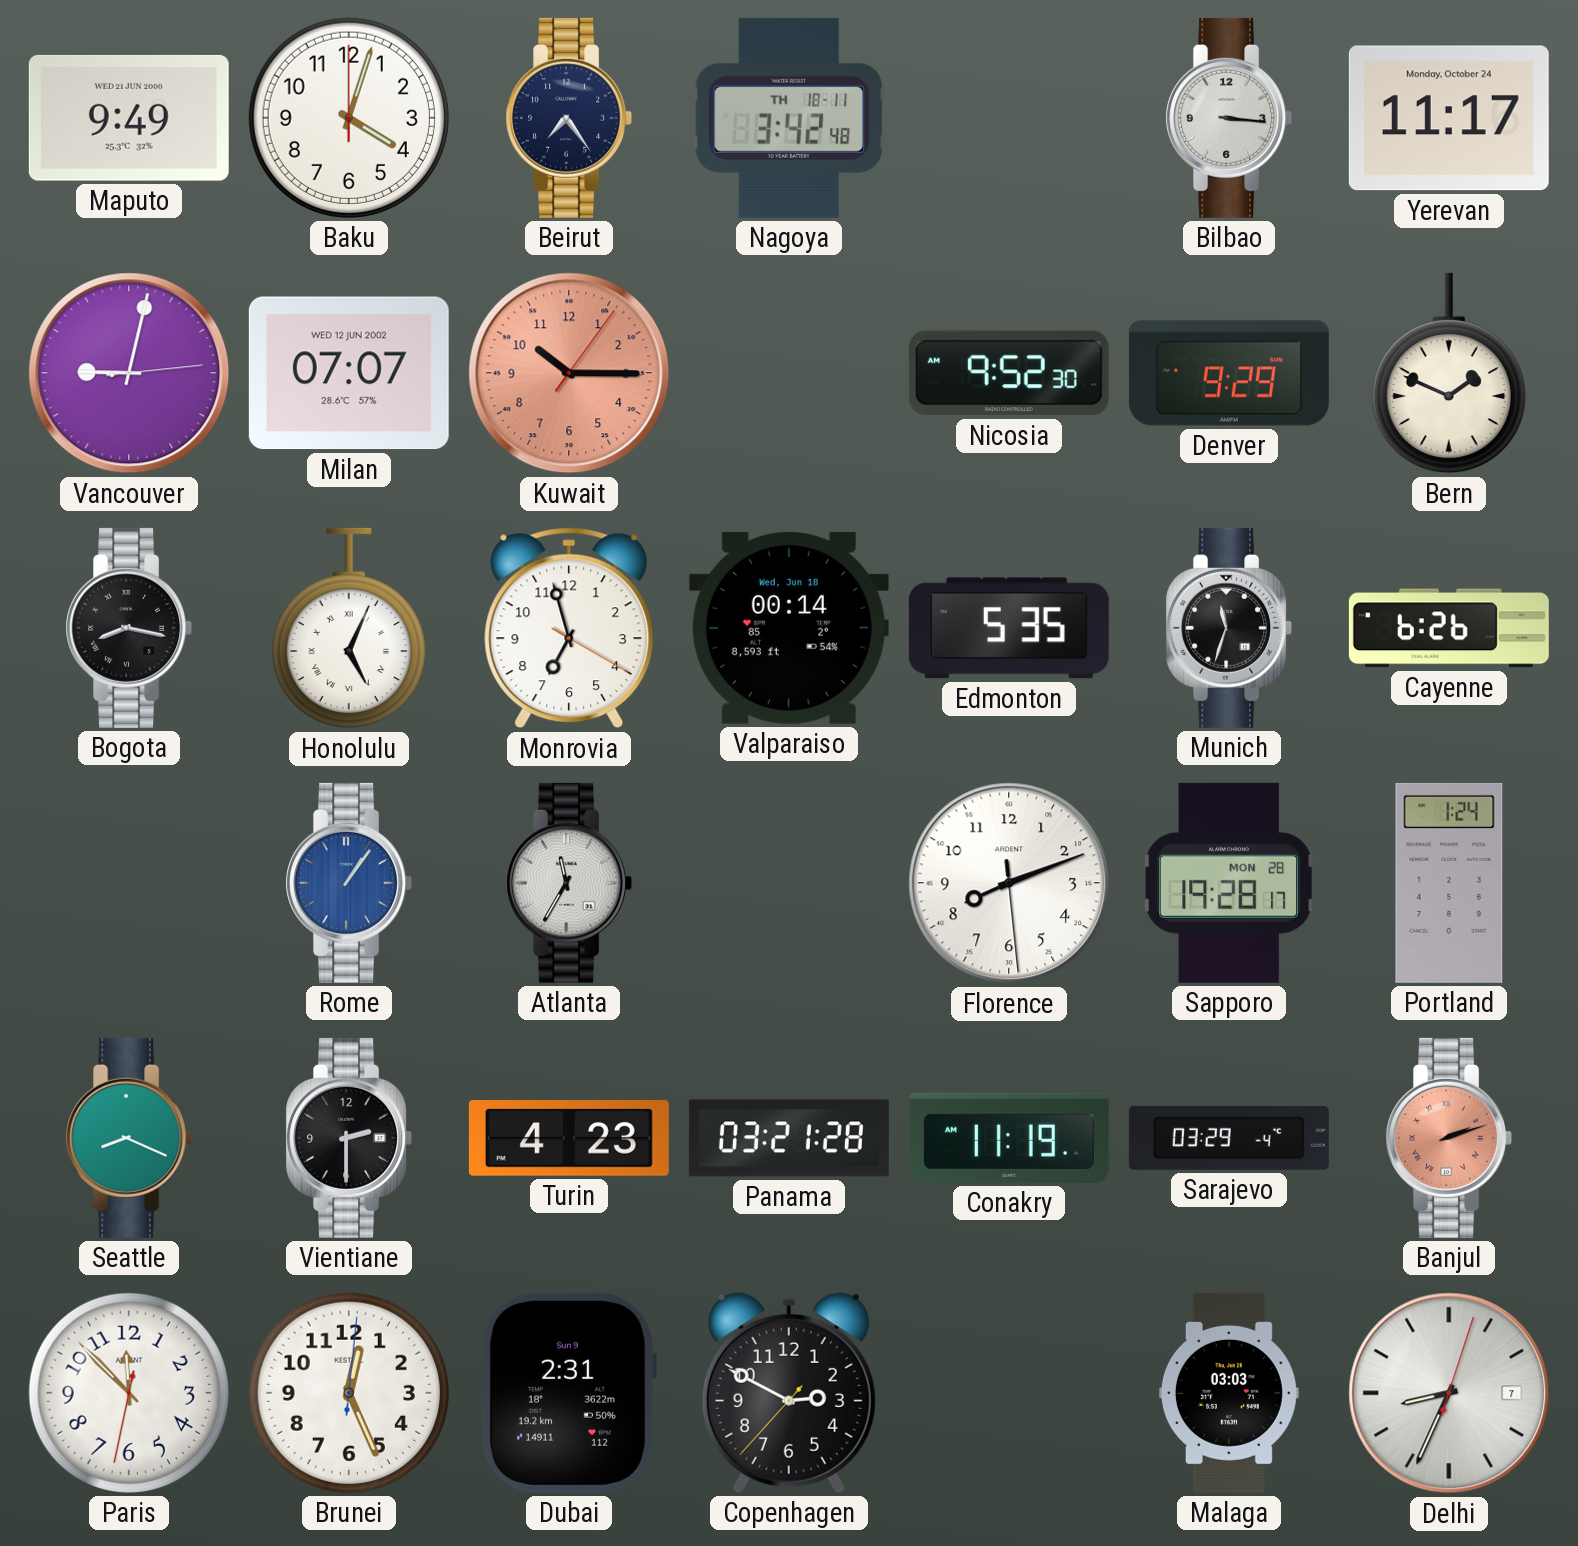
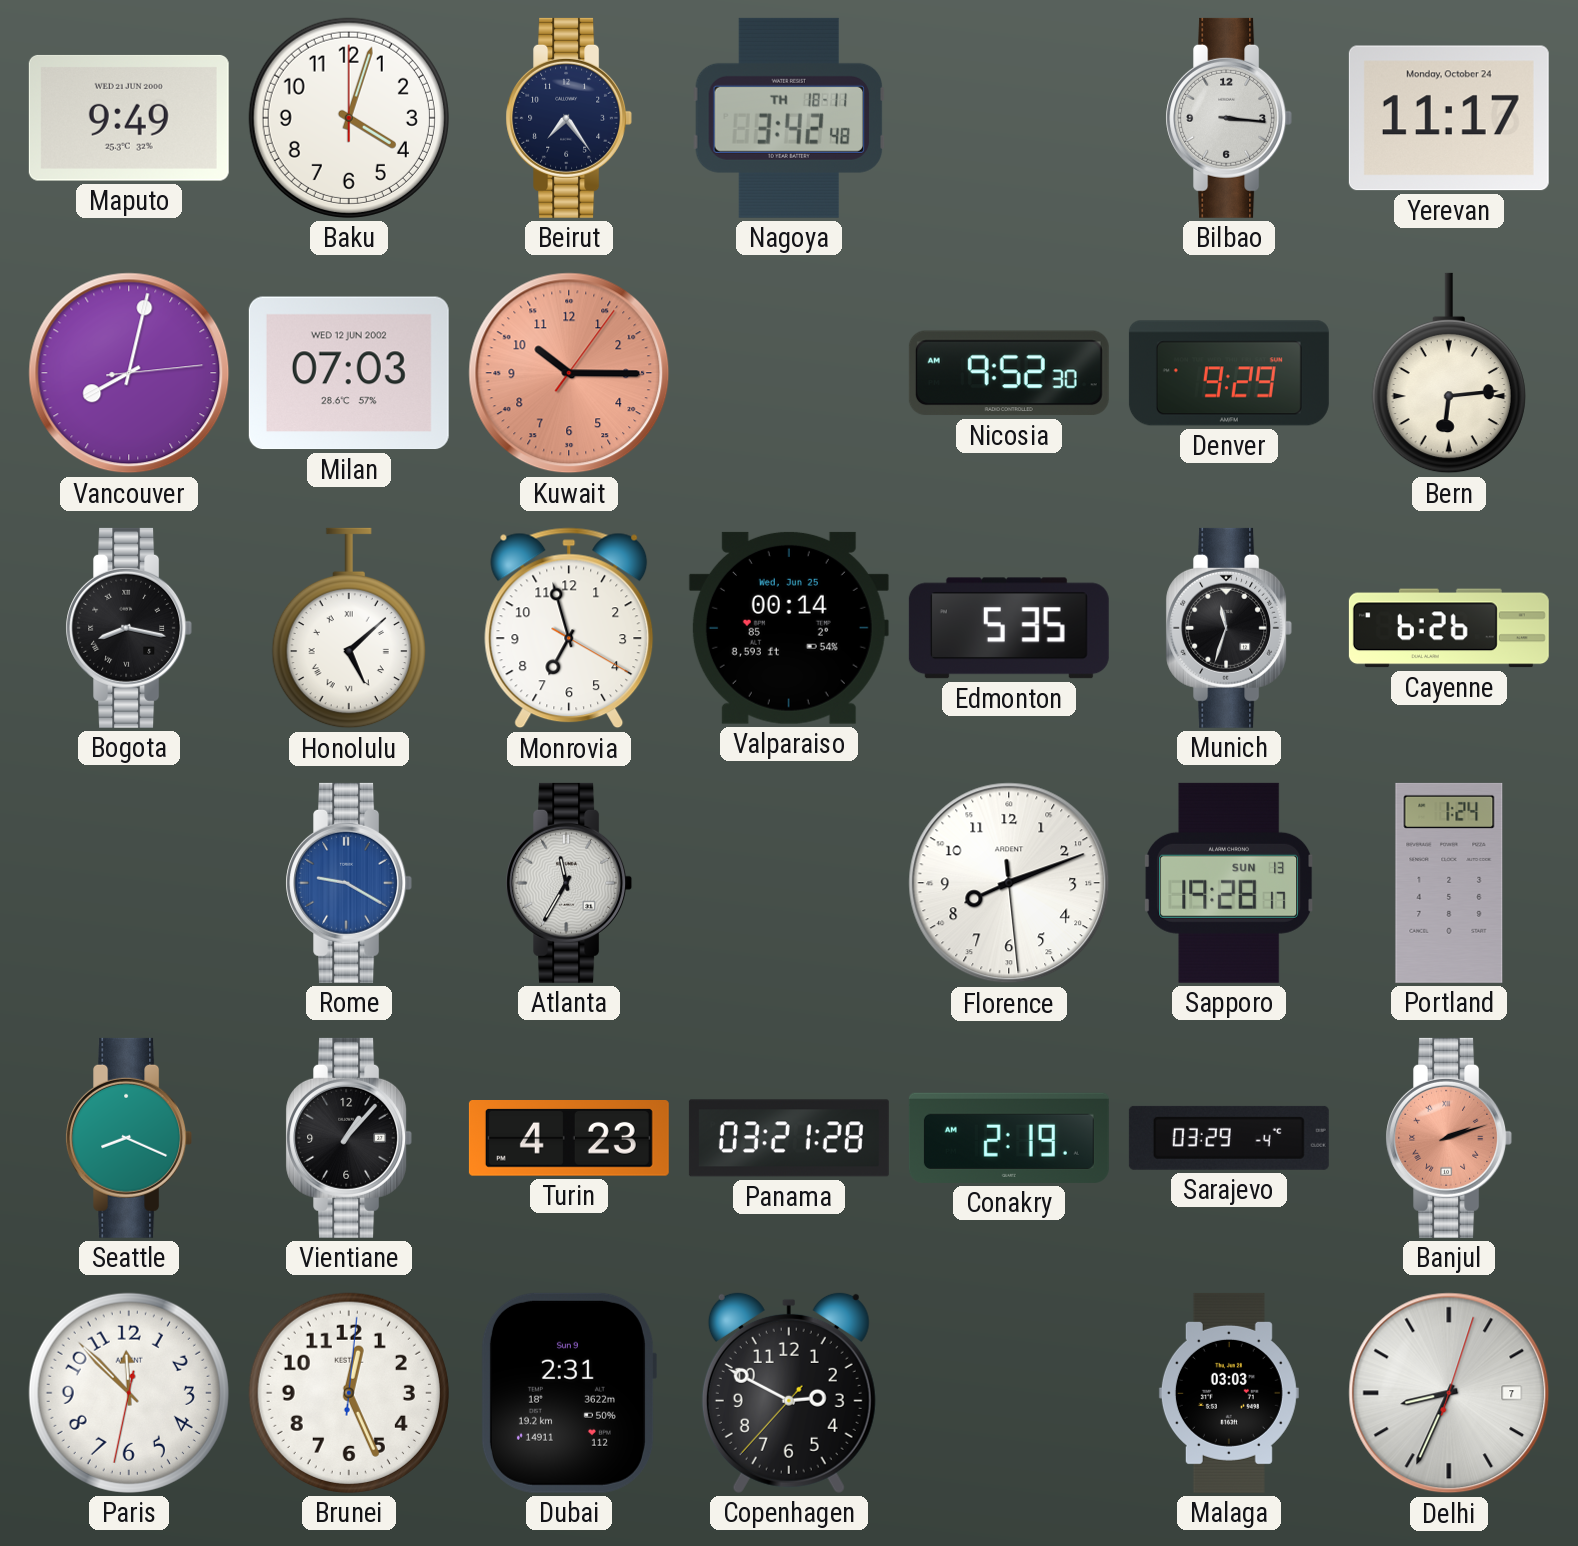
Vancouver: 9:02 -> 8:02 (129, 373)
Milan: 07:07 -> 07:03 (349, 373)
Bern: 1:49 -> 6:14 (1449, 373)
Honolulu: 5:04 -> 5:08 (349, 628)
Valparaiso date: Wed, Jun 18 -> Wed, Jun 25 (789, 628)
Rome: 1:06 -> 9:20 (349, 883)
Sapporo date: MON 28 -> SUN 13 (1229, 883)
Vientiane: 2:30 -> 1:07 (349, 1138)
Conakry: 11:19 -> 2:19 (1009, 1138)
